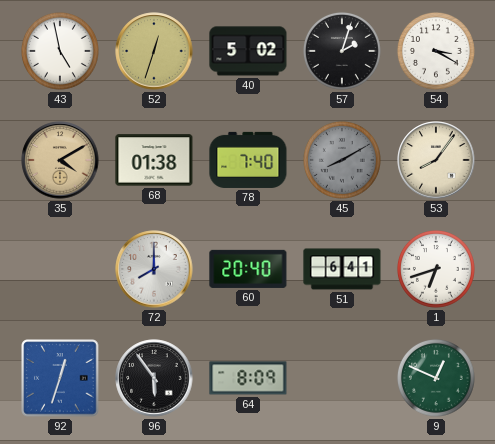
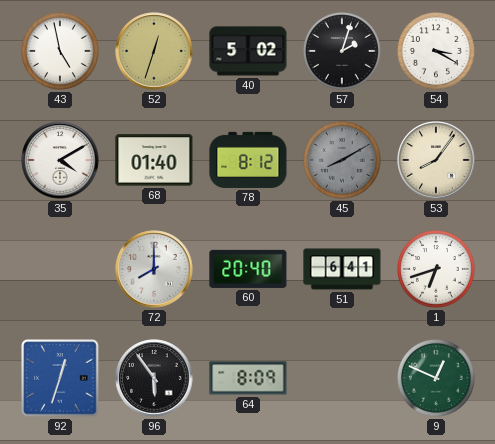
35 dial: champagne -> white (60, 160)
68: 01:38 -> 01:40 (154, 160)
78: 7:40 -> 8:12 (248, 160)
